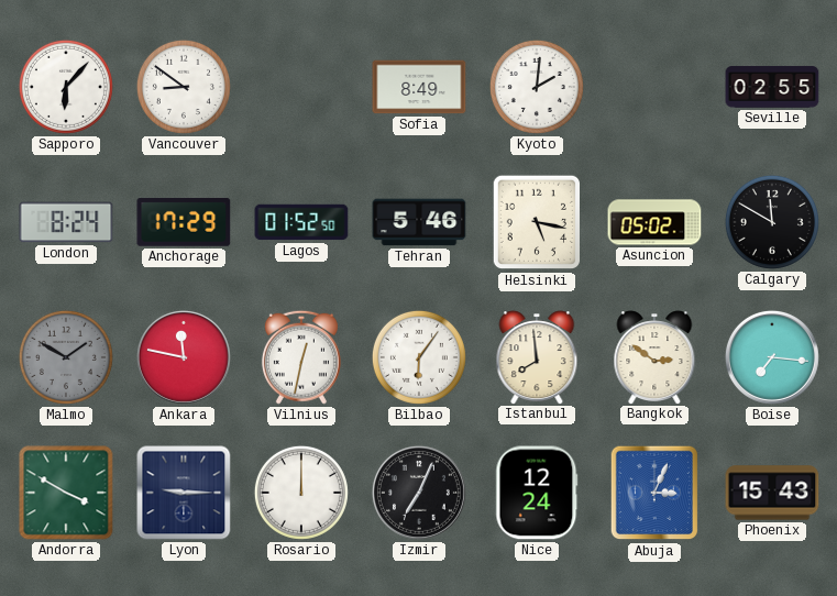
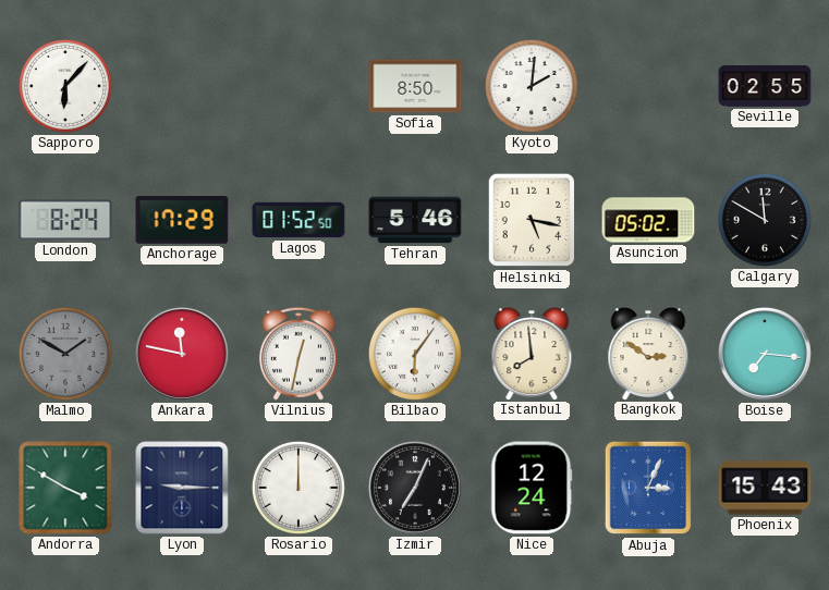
Vancouver: 8:51 -> none (184, 87)
Sofia: 8:49 -> 8:50 (415, 86)
